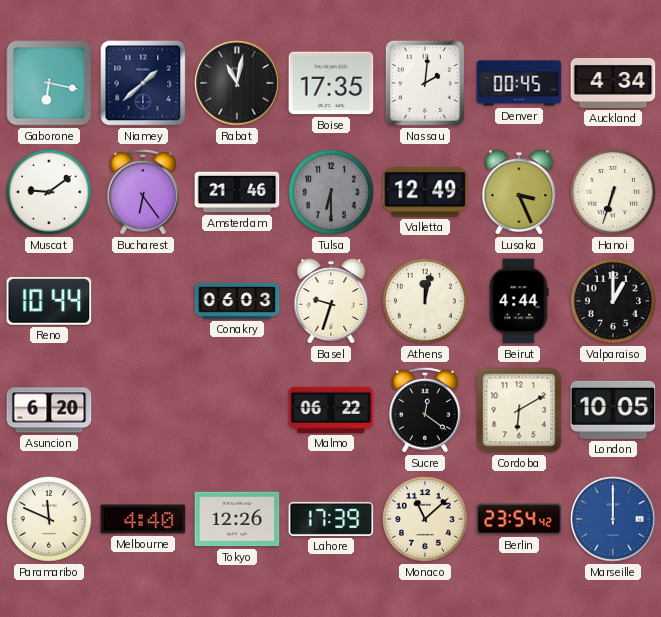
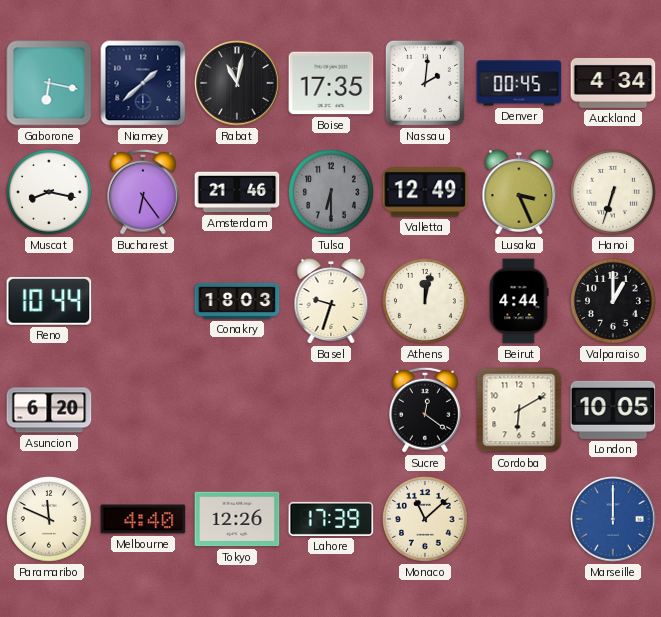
Muscat: 9:09 -> 8:17 (50, 193)
Conakry: 06:03 -> 18:03 (237, 301)
Malmo: 06:22 -> none (331, 410)
Berlin: 23:54 -> none (519, 519)
